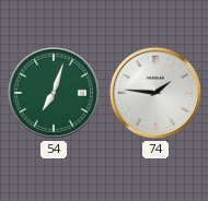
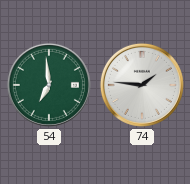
54: 7:03 -> 6:59 (49, 85)
